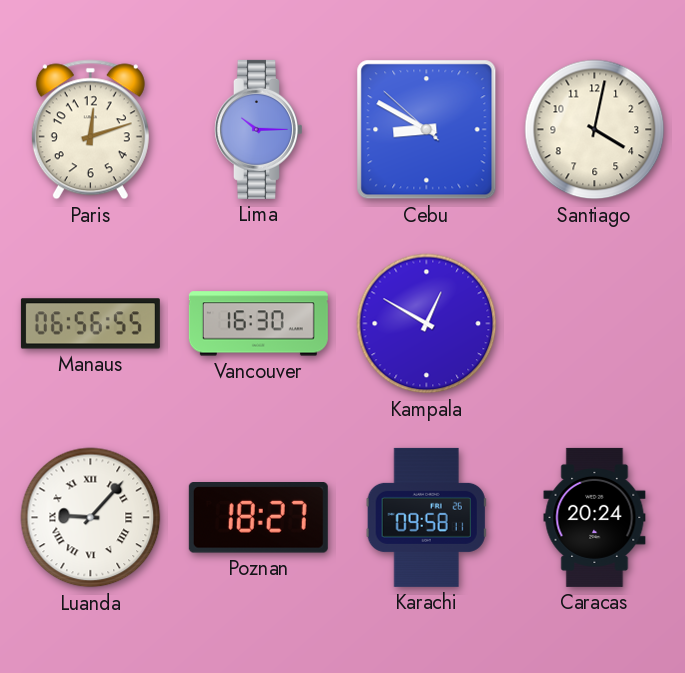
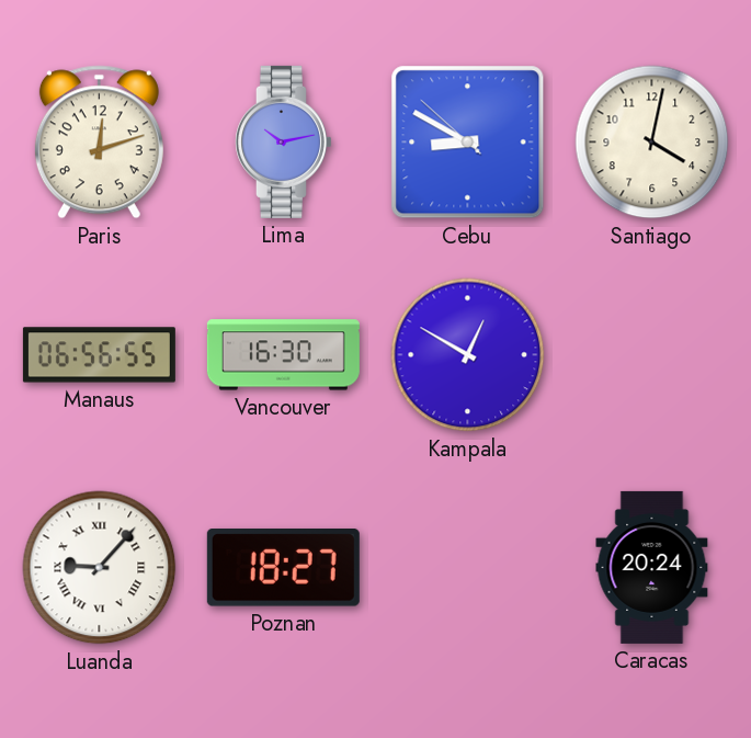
Lima: 10:15 -> 10:13 (283, 141)
Karachi: 09:58 -> none (426, 517)
